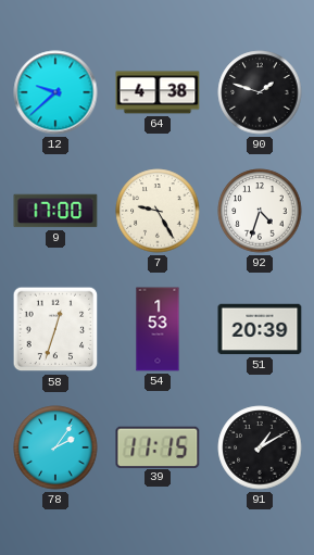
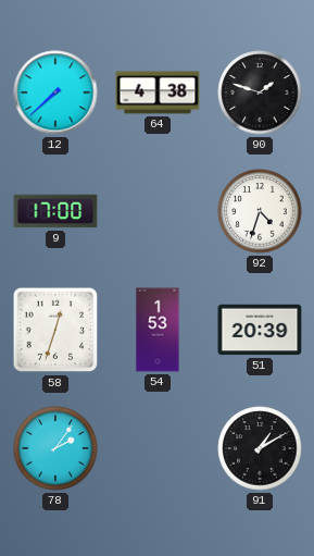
12: 9:38 -> 7:38 (55, 92)
7: 9:25 -> none (158, 211)
39: 11:15 -> none (158, 446)
